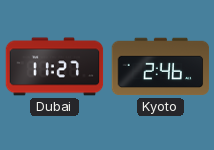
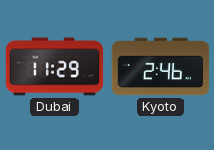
Dubai: 11:27 -> 11:29 (55, 67)
